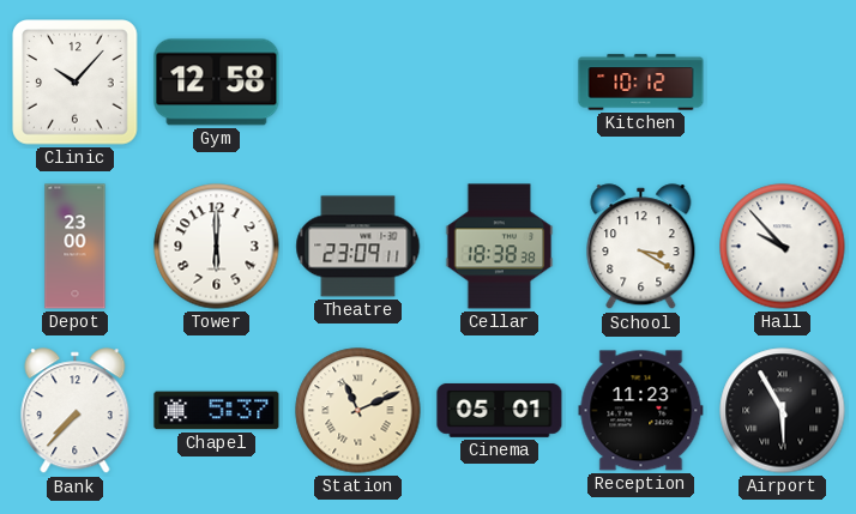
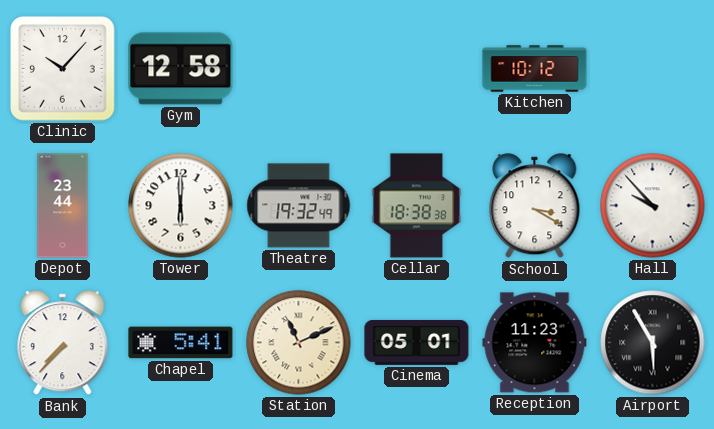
Depot: 23:00 -> 23:44 (63, 206)
Theatre: 23:09 -> 19:32 (299, 206)
Chapel: 5:37 -> 5:41 (181, 343)
